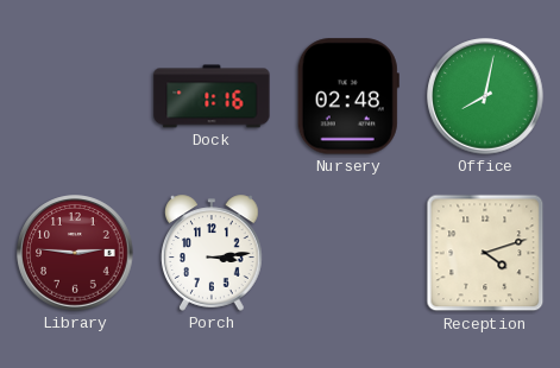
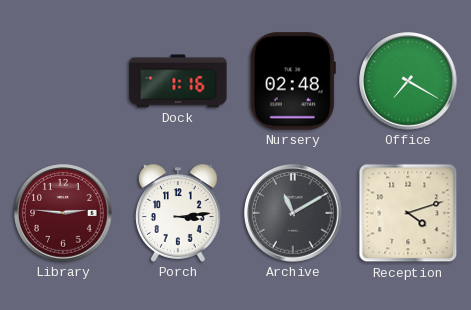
Office: 8:02 -> 7:20 (408, 81)
Archive: none -> 11:10 (293, 213)
